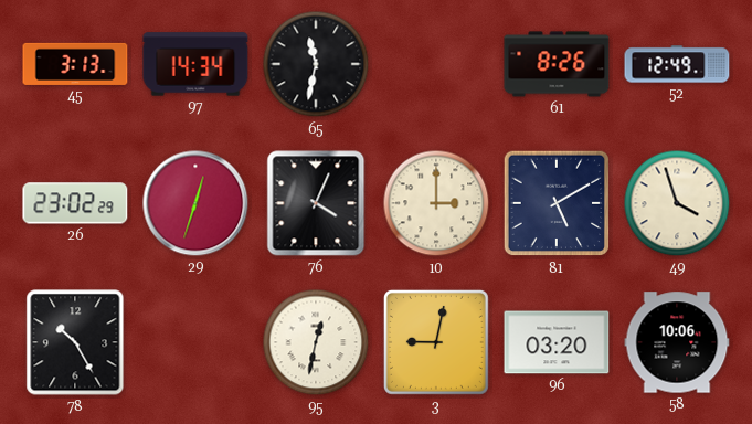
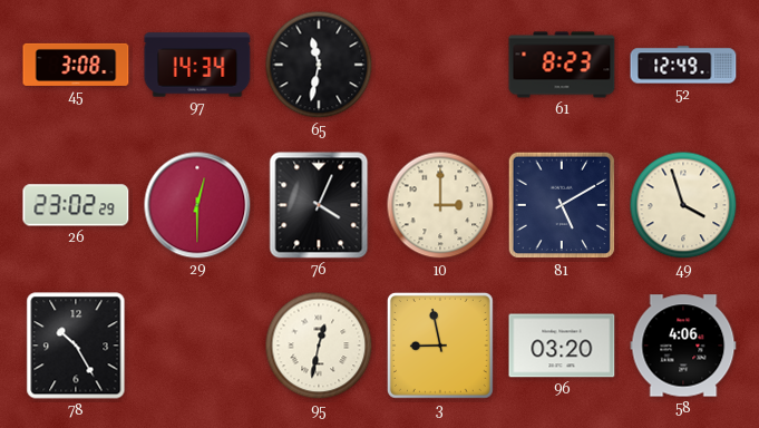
45: 3:13 -> 3:08 (76, 65)
61: 8:26 -> 8:23 (562, 65)
29: 12:33 -> 12:30 (197, 205)
3: 9:02 -> 8:58 (440, 346)
58: 10:06 -> 4:06 (683, 346)
